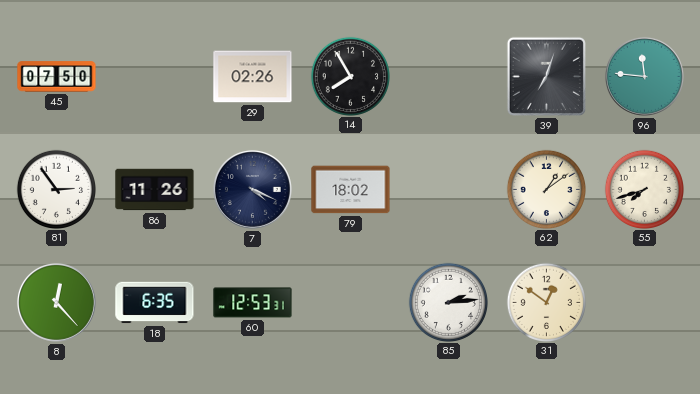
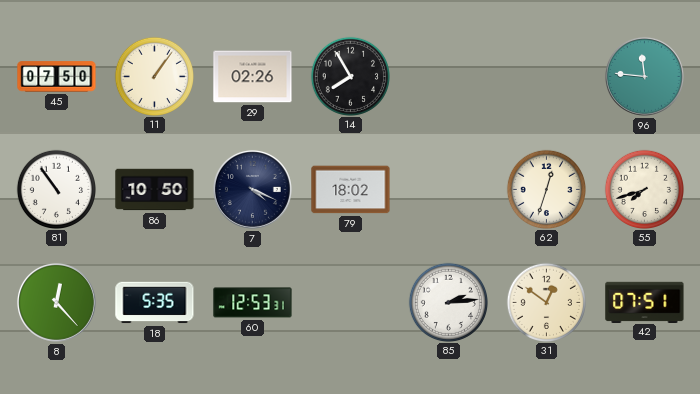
11: none -> 1:06 (154, 76)
39: 7:03 -> none (546, 76)
81: 2:54 -> 10:54 (56, 189)
86: 11:26 -> 10:50 (155, 190)
62: 1:09 -> 12:33 (546, 189)
18: 6:35 -> 5:35 (155, 303)
42: none -> 07:51 (645, 302)
